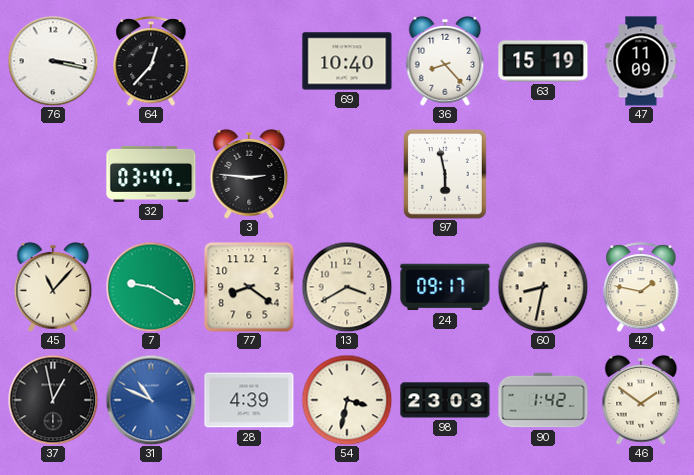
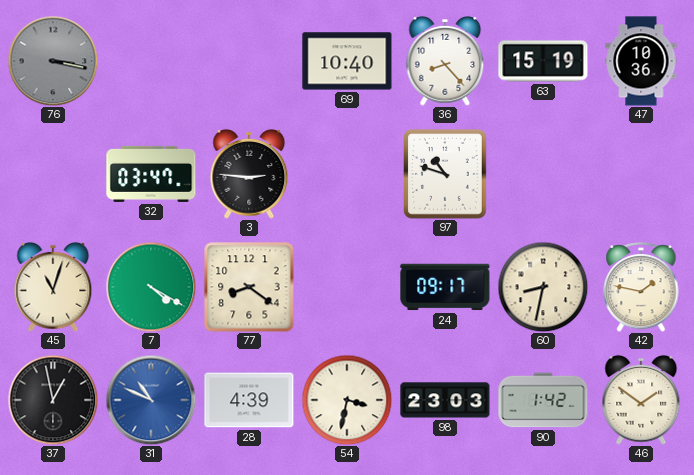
76 dial: white -> grey (53, 61)
64: 12:37 -> none (151, 61)
47: 11:09 -> 10:36 (641, 61)
97: 5:58 -> 10:48 (445, 174)
45: 11:07 -> 11:03 (53, 287)
7: 9:20 -> 4:20 (151, 287)
13: 3:40 -> none (347, 287)
